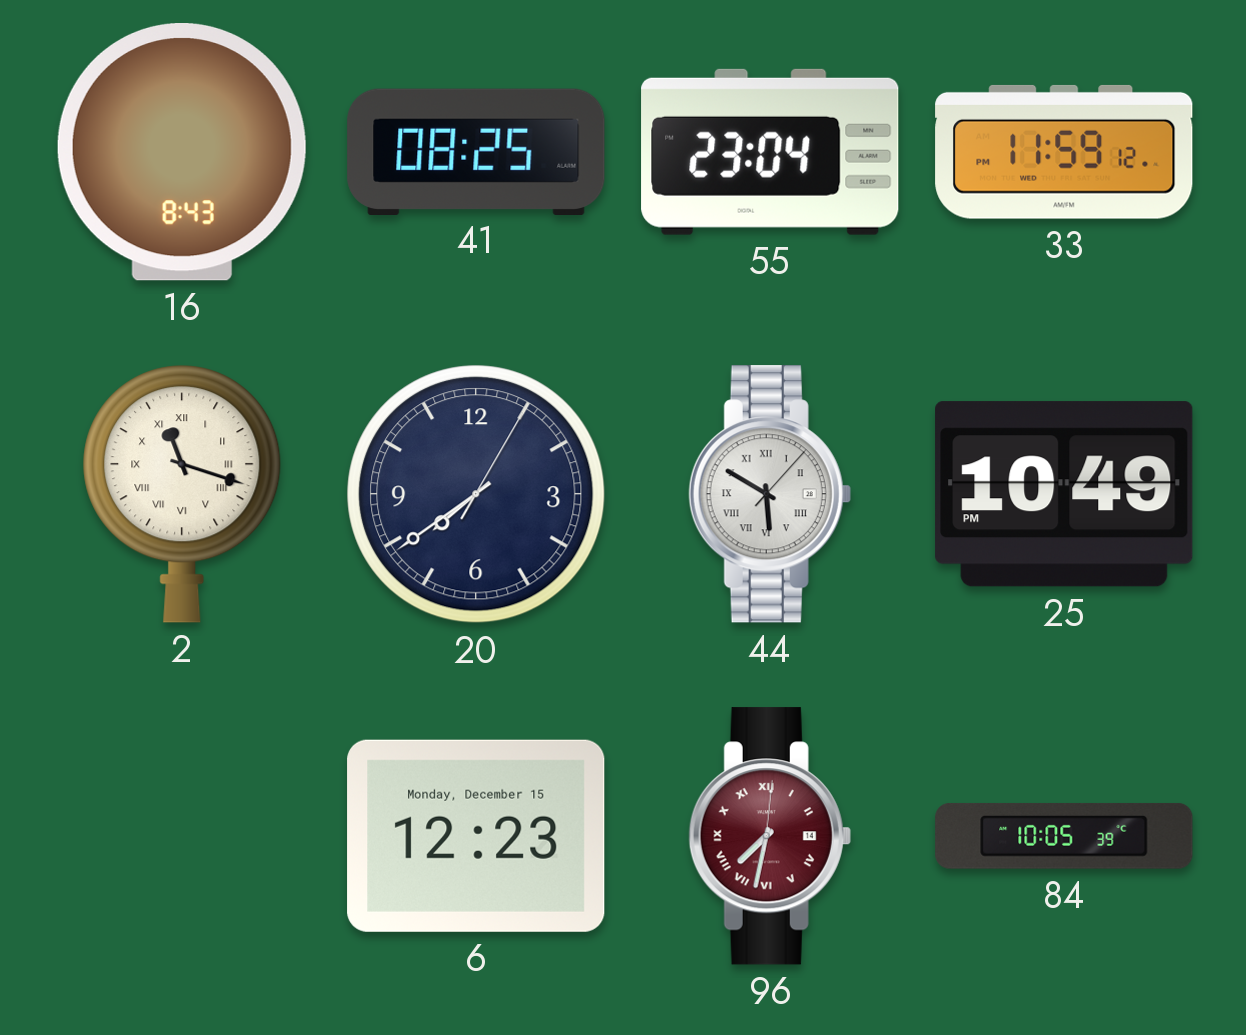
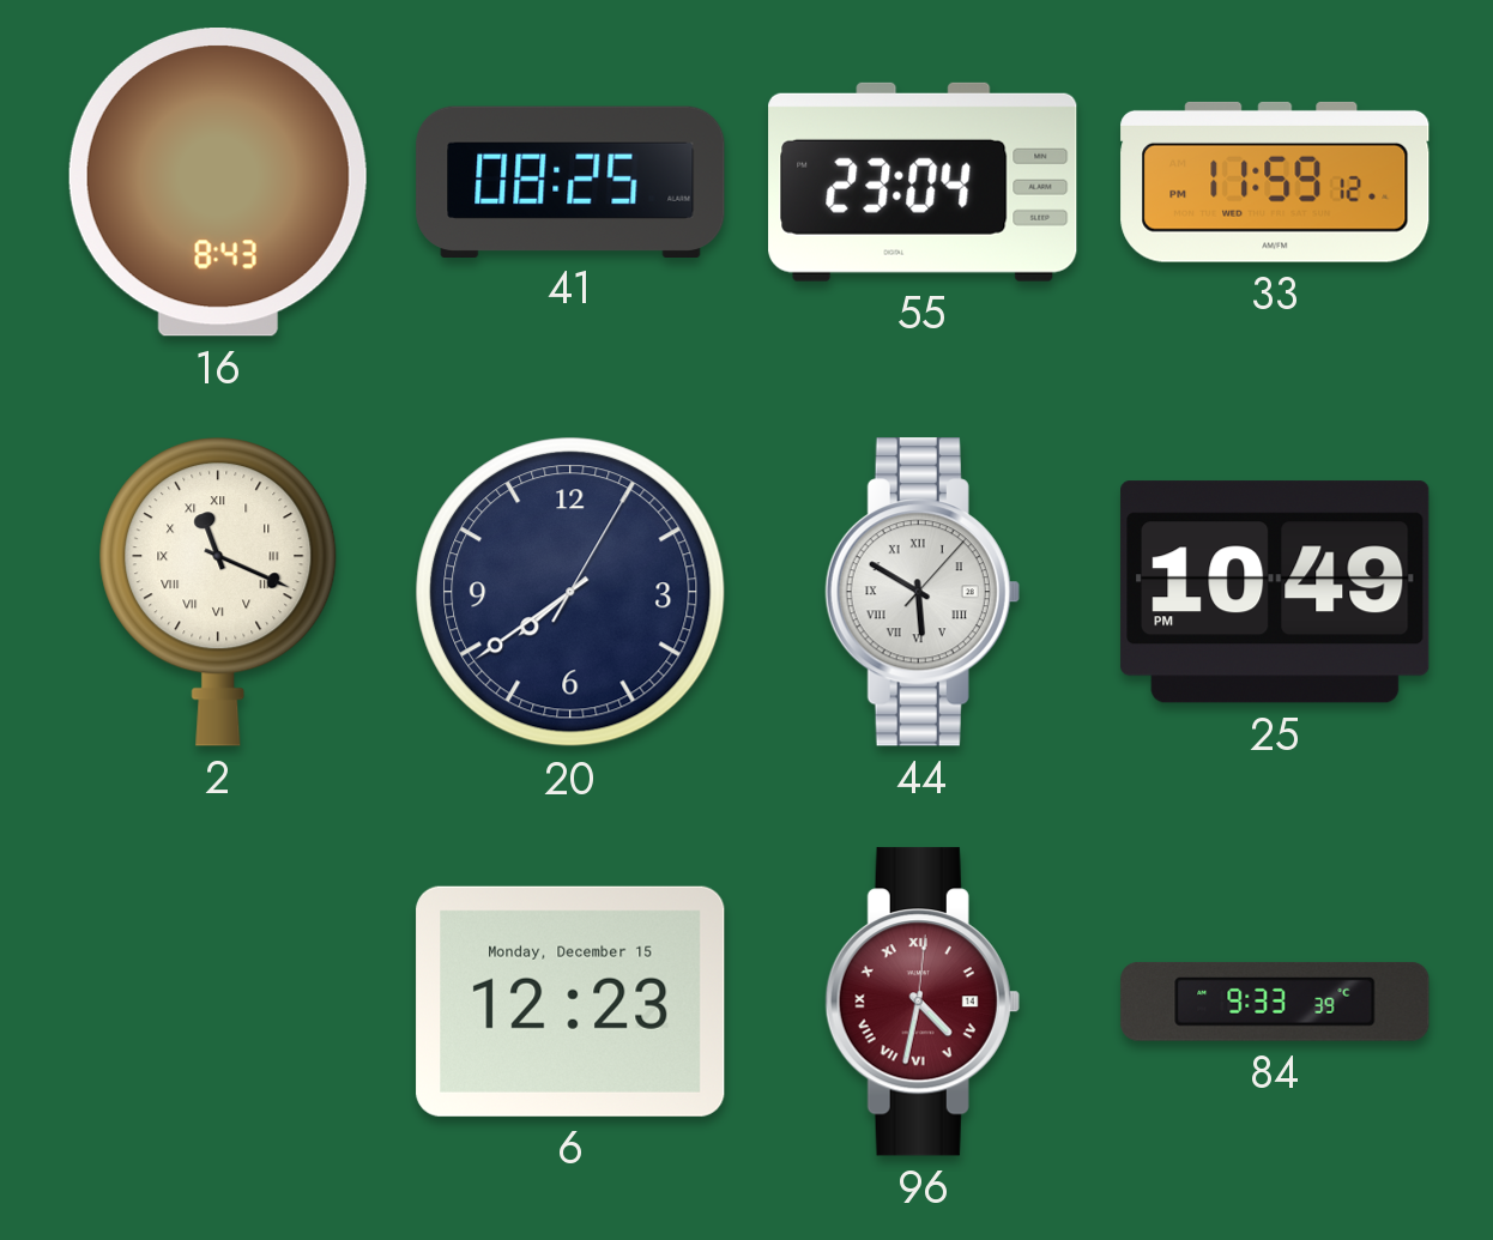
2: 11:18 -> 11:19 (218, 592)
96: 7:32 -> 4:32 (923, 1002)
84: 10:05 -> 9:33 (1275, 1002)
